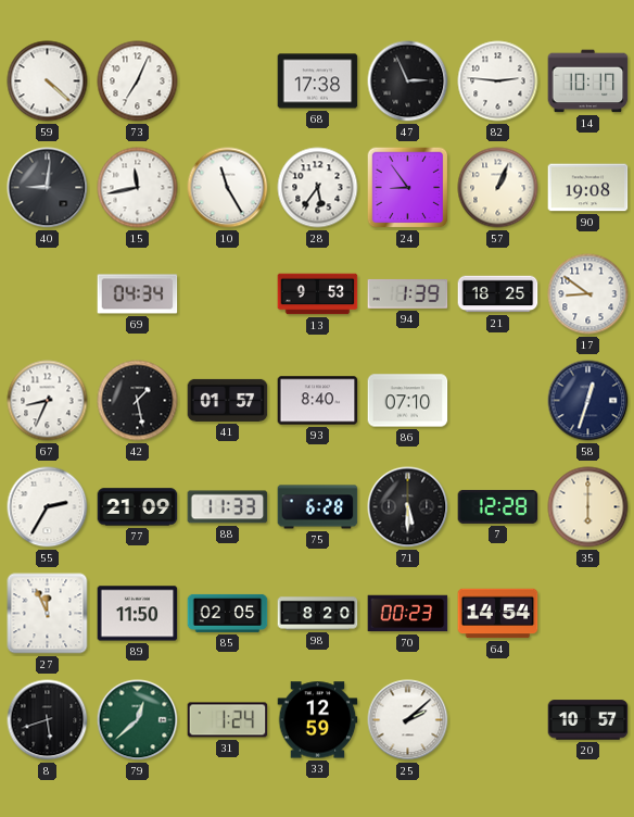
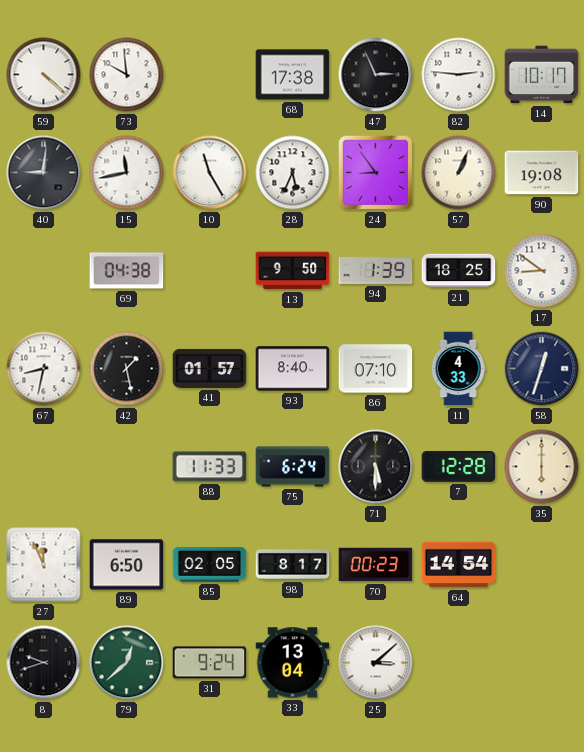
73: 7:04 -> 9:59 (127, 75)
28: 5:36 -> 5:34 (293, 173)
69: 04:34 -> 04:38 (127, 271)
13: 9:53 -> 9:50 (293, 271)
67: 8:34 -> 8:32 (44, 369)
11: none -> 4:33 (458, 369)
55: 2:35 -> none (48, 507)
77: 21:09 -> none (138, 507)
75: 6:28 -> 6:24 (293, 467)
89: 11:50 -> 6:50 (127, 565)
98: 8:20 -> 8:17 (293, 565)
8: 5:42 -> 9:42 (44, 663)
31: 1:24 -> 9:24 (210, 663)
33: 12:59 -> 13:04 (293, 663)
25: 2:08 -> 3:08 (376, 663)
20: 10:57 -> none (588, 720)
